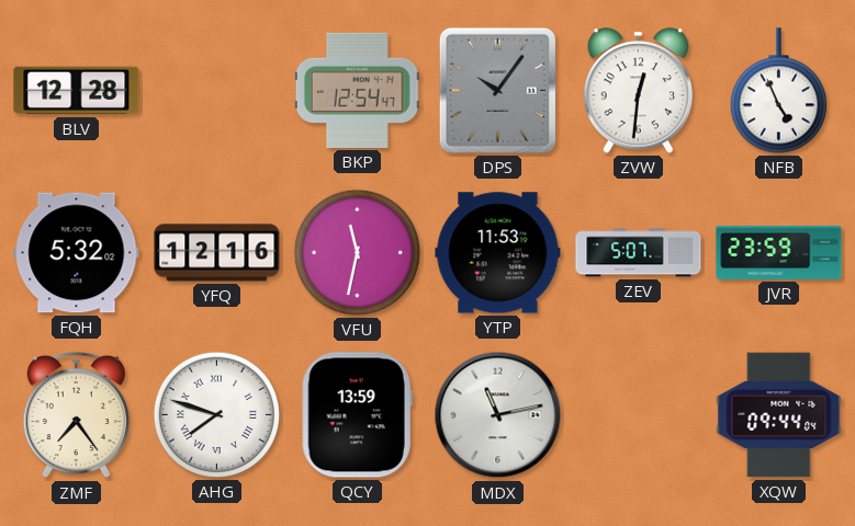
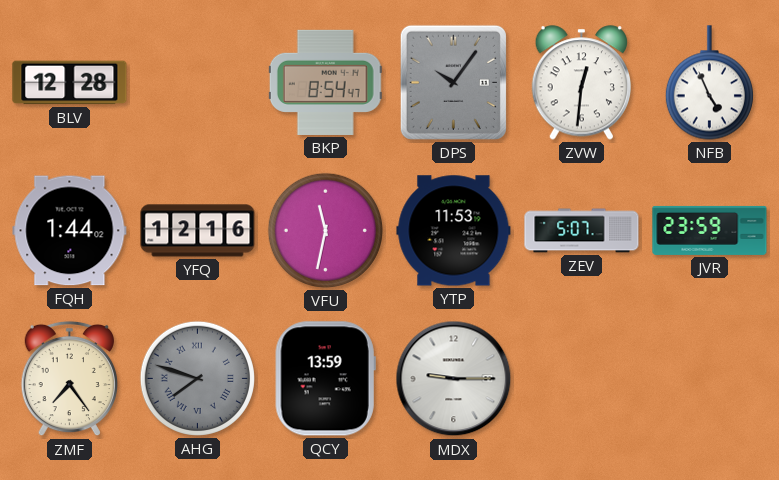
BKP: 12:54 -> 8:54 (325, 82)
FQH: 5:32 -> 1:44 (70, 231)
AHG dial: white -> grey (197, 378)
MDX: 11:13 -> 9:15 (454, 379)
XQW: 09:44 -> none (779, 415)
